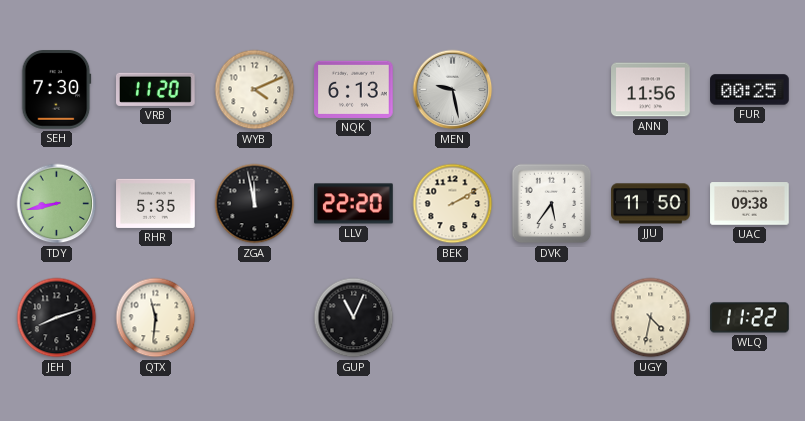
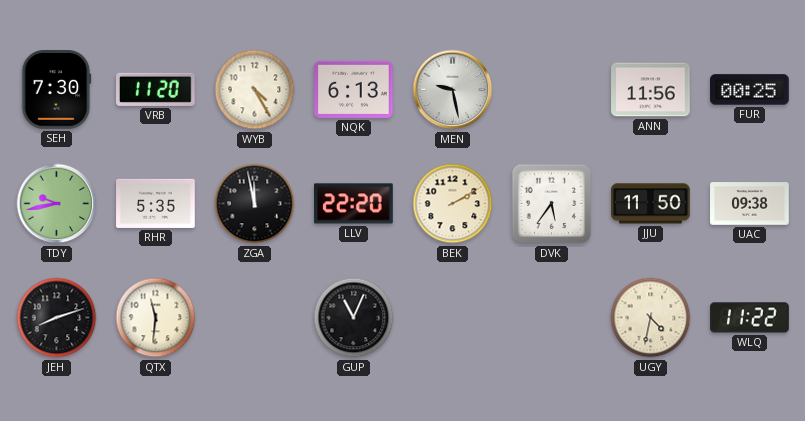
WYB: 4:11 -> 4:25 (255, 90)
TDY: 8:43 -> 9:43 (57, 204)
